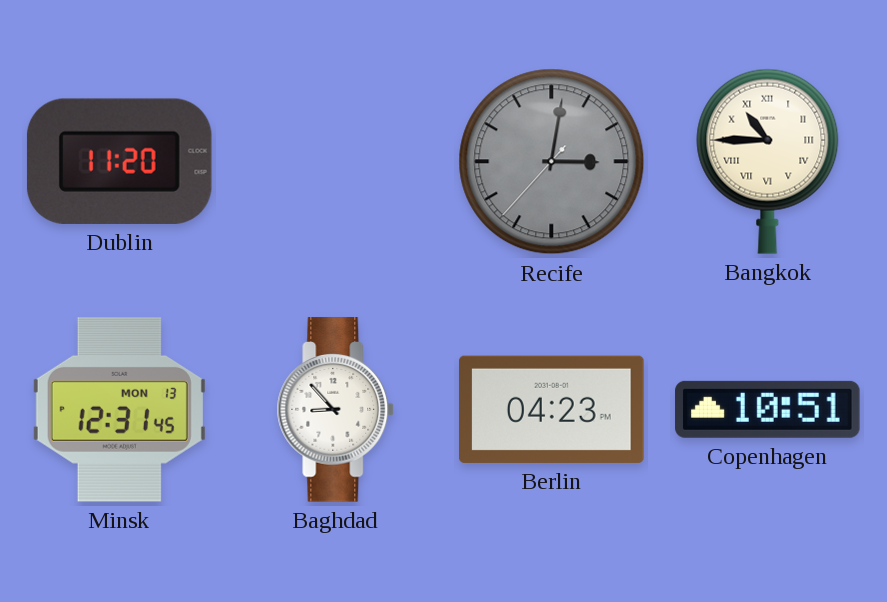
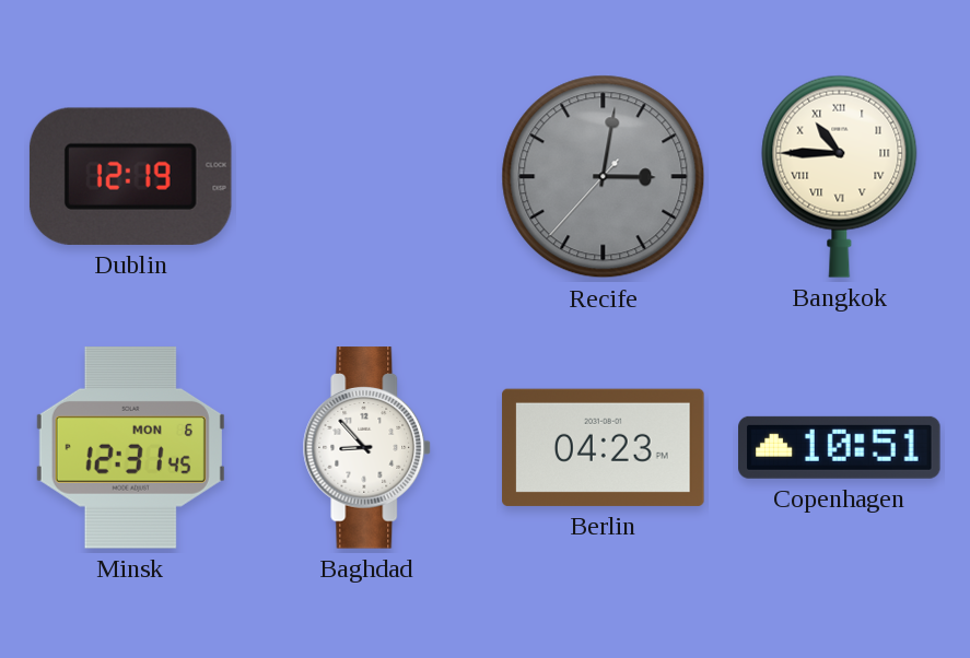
Dublin: 11:20 -> 12:19 (130, 176)
Minsk date: MON 13 -> MON 6 (130, 448)
